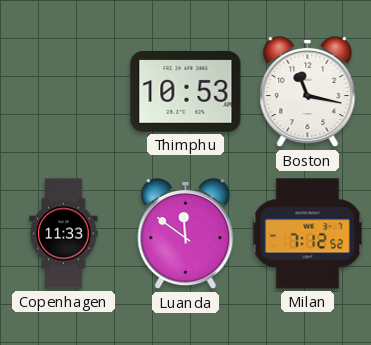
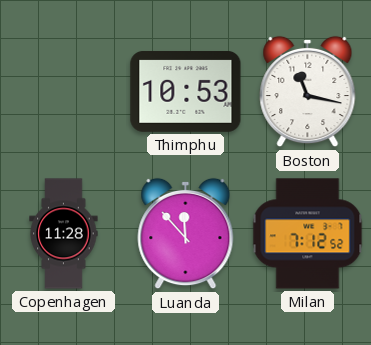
Copenhagen: 11:33 -> 11:28 (64, 234)
Luanda: 11:51 -> 11:53 (186, 234)
